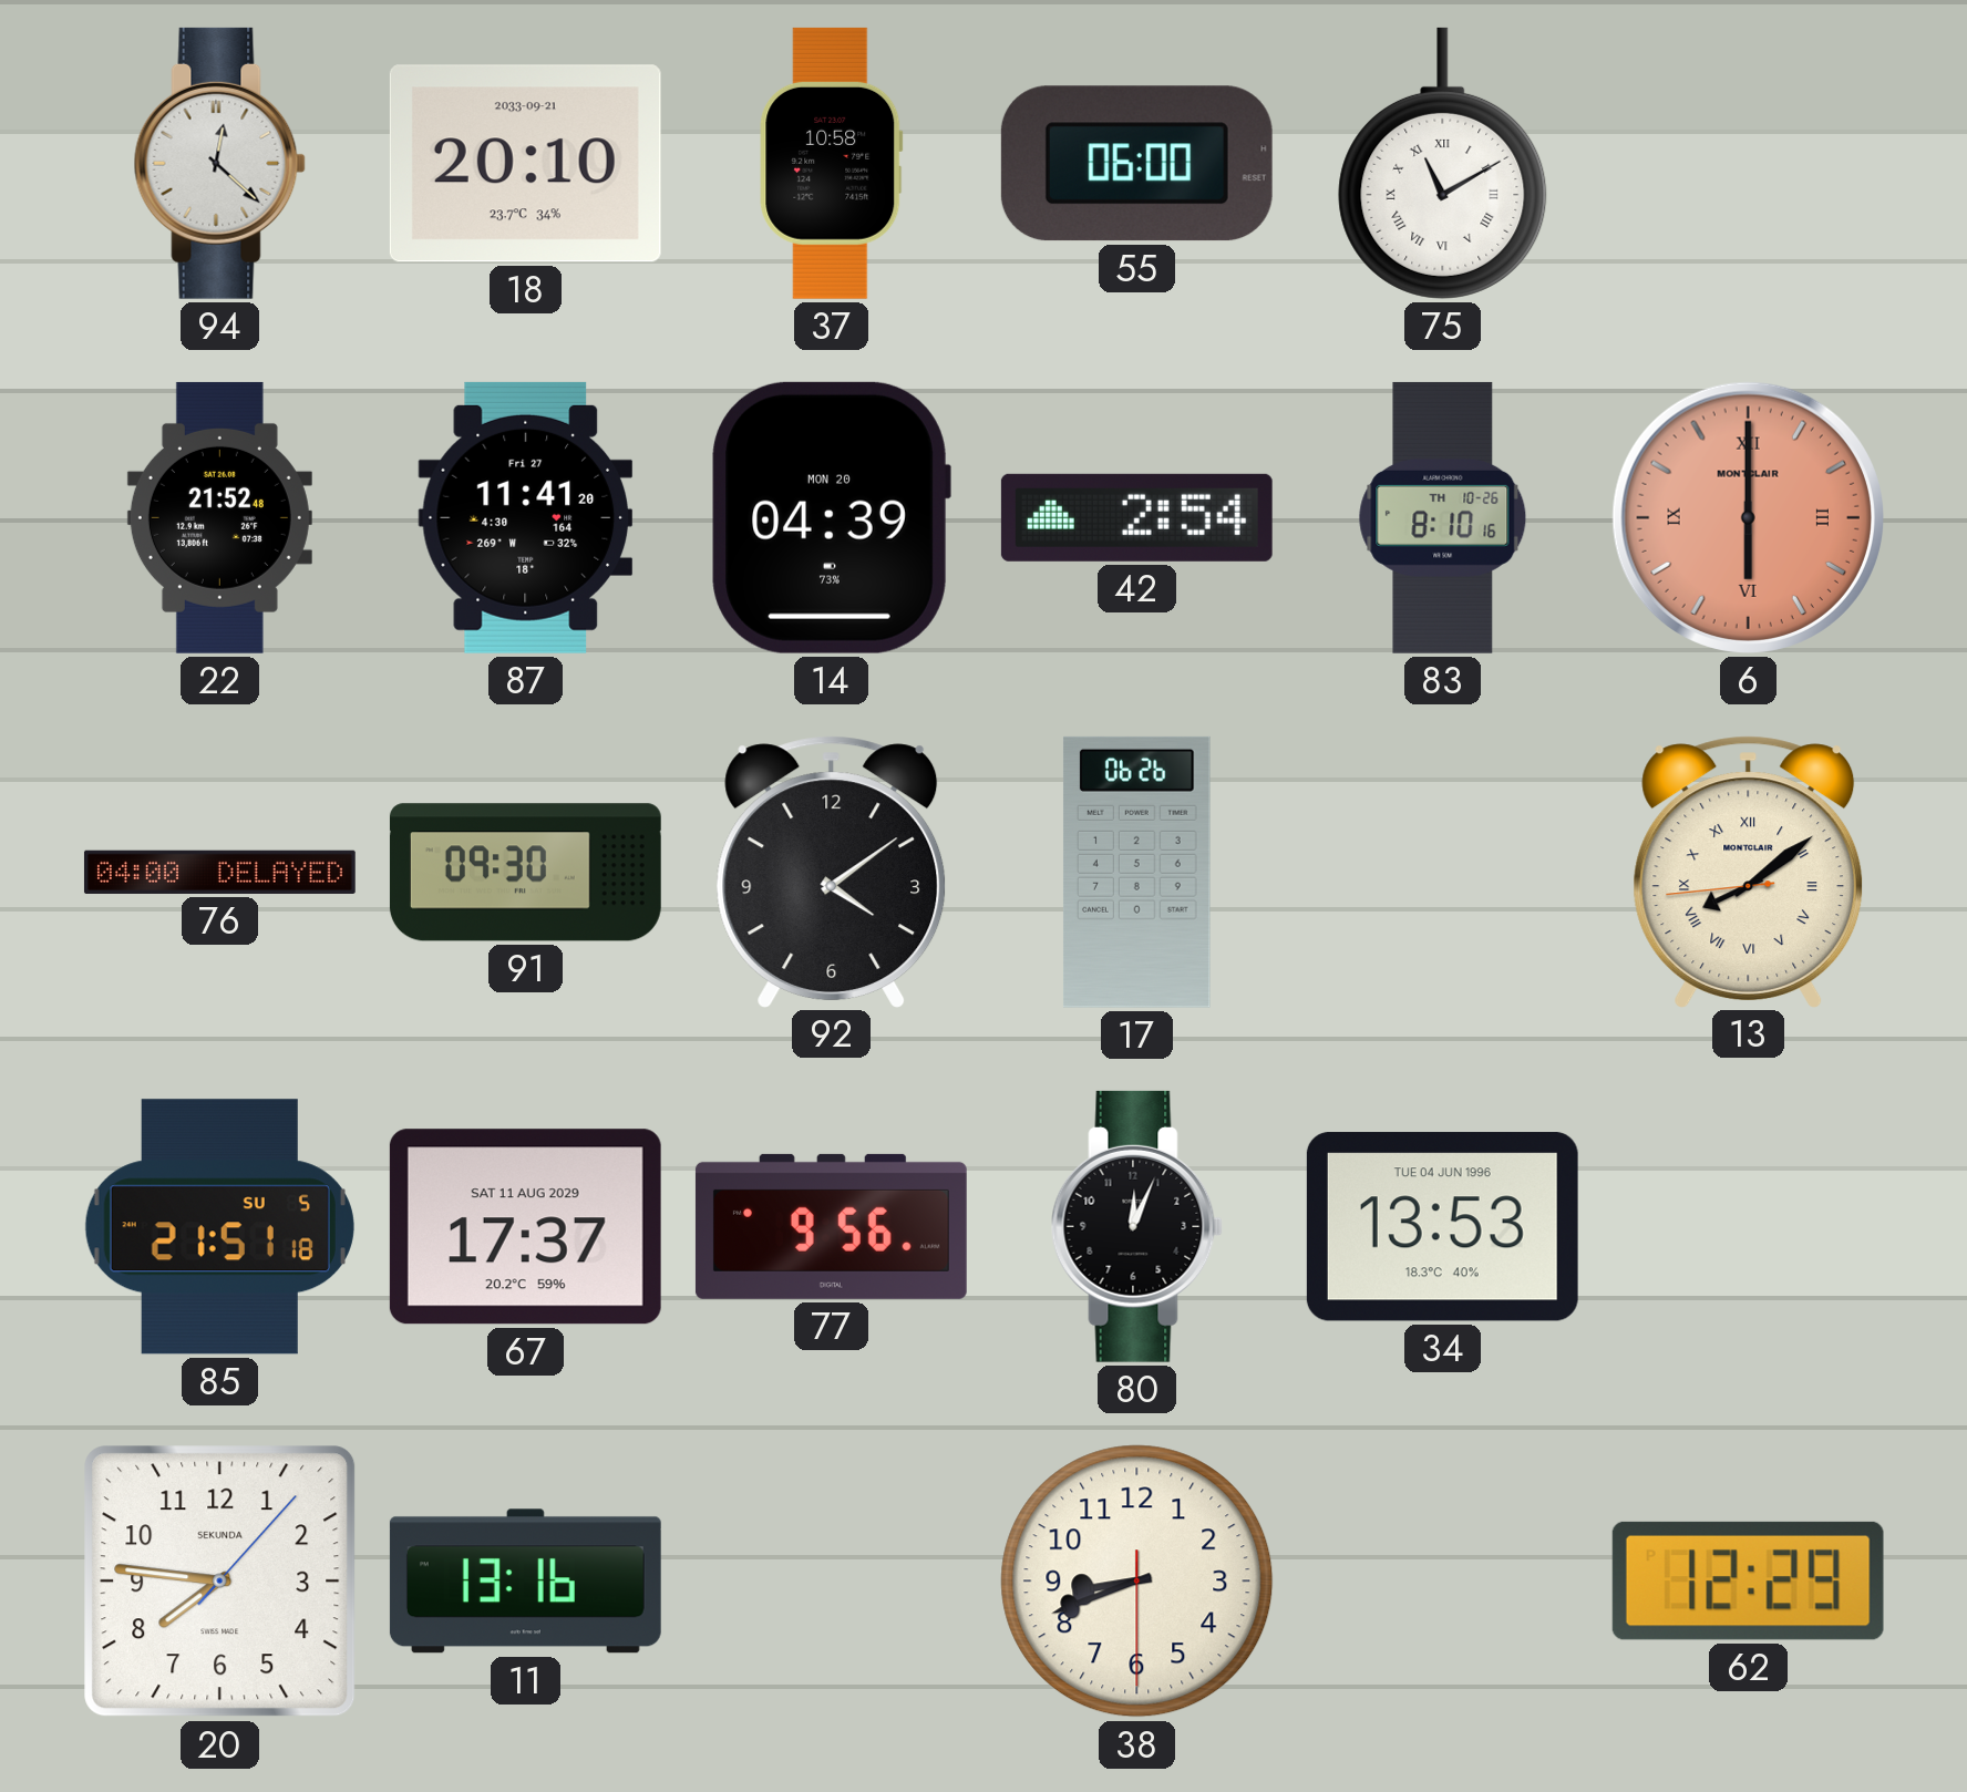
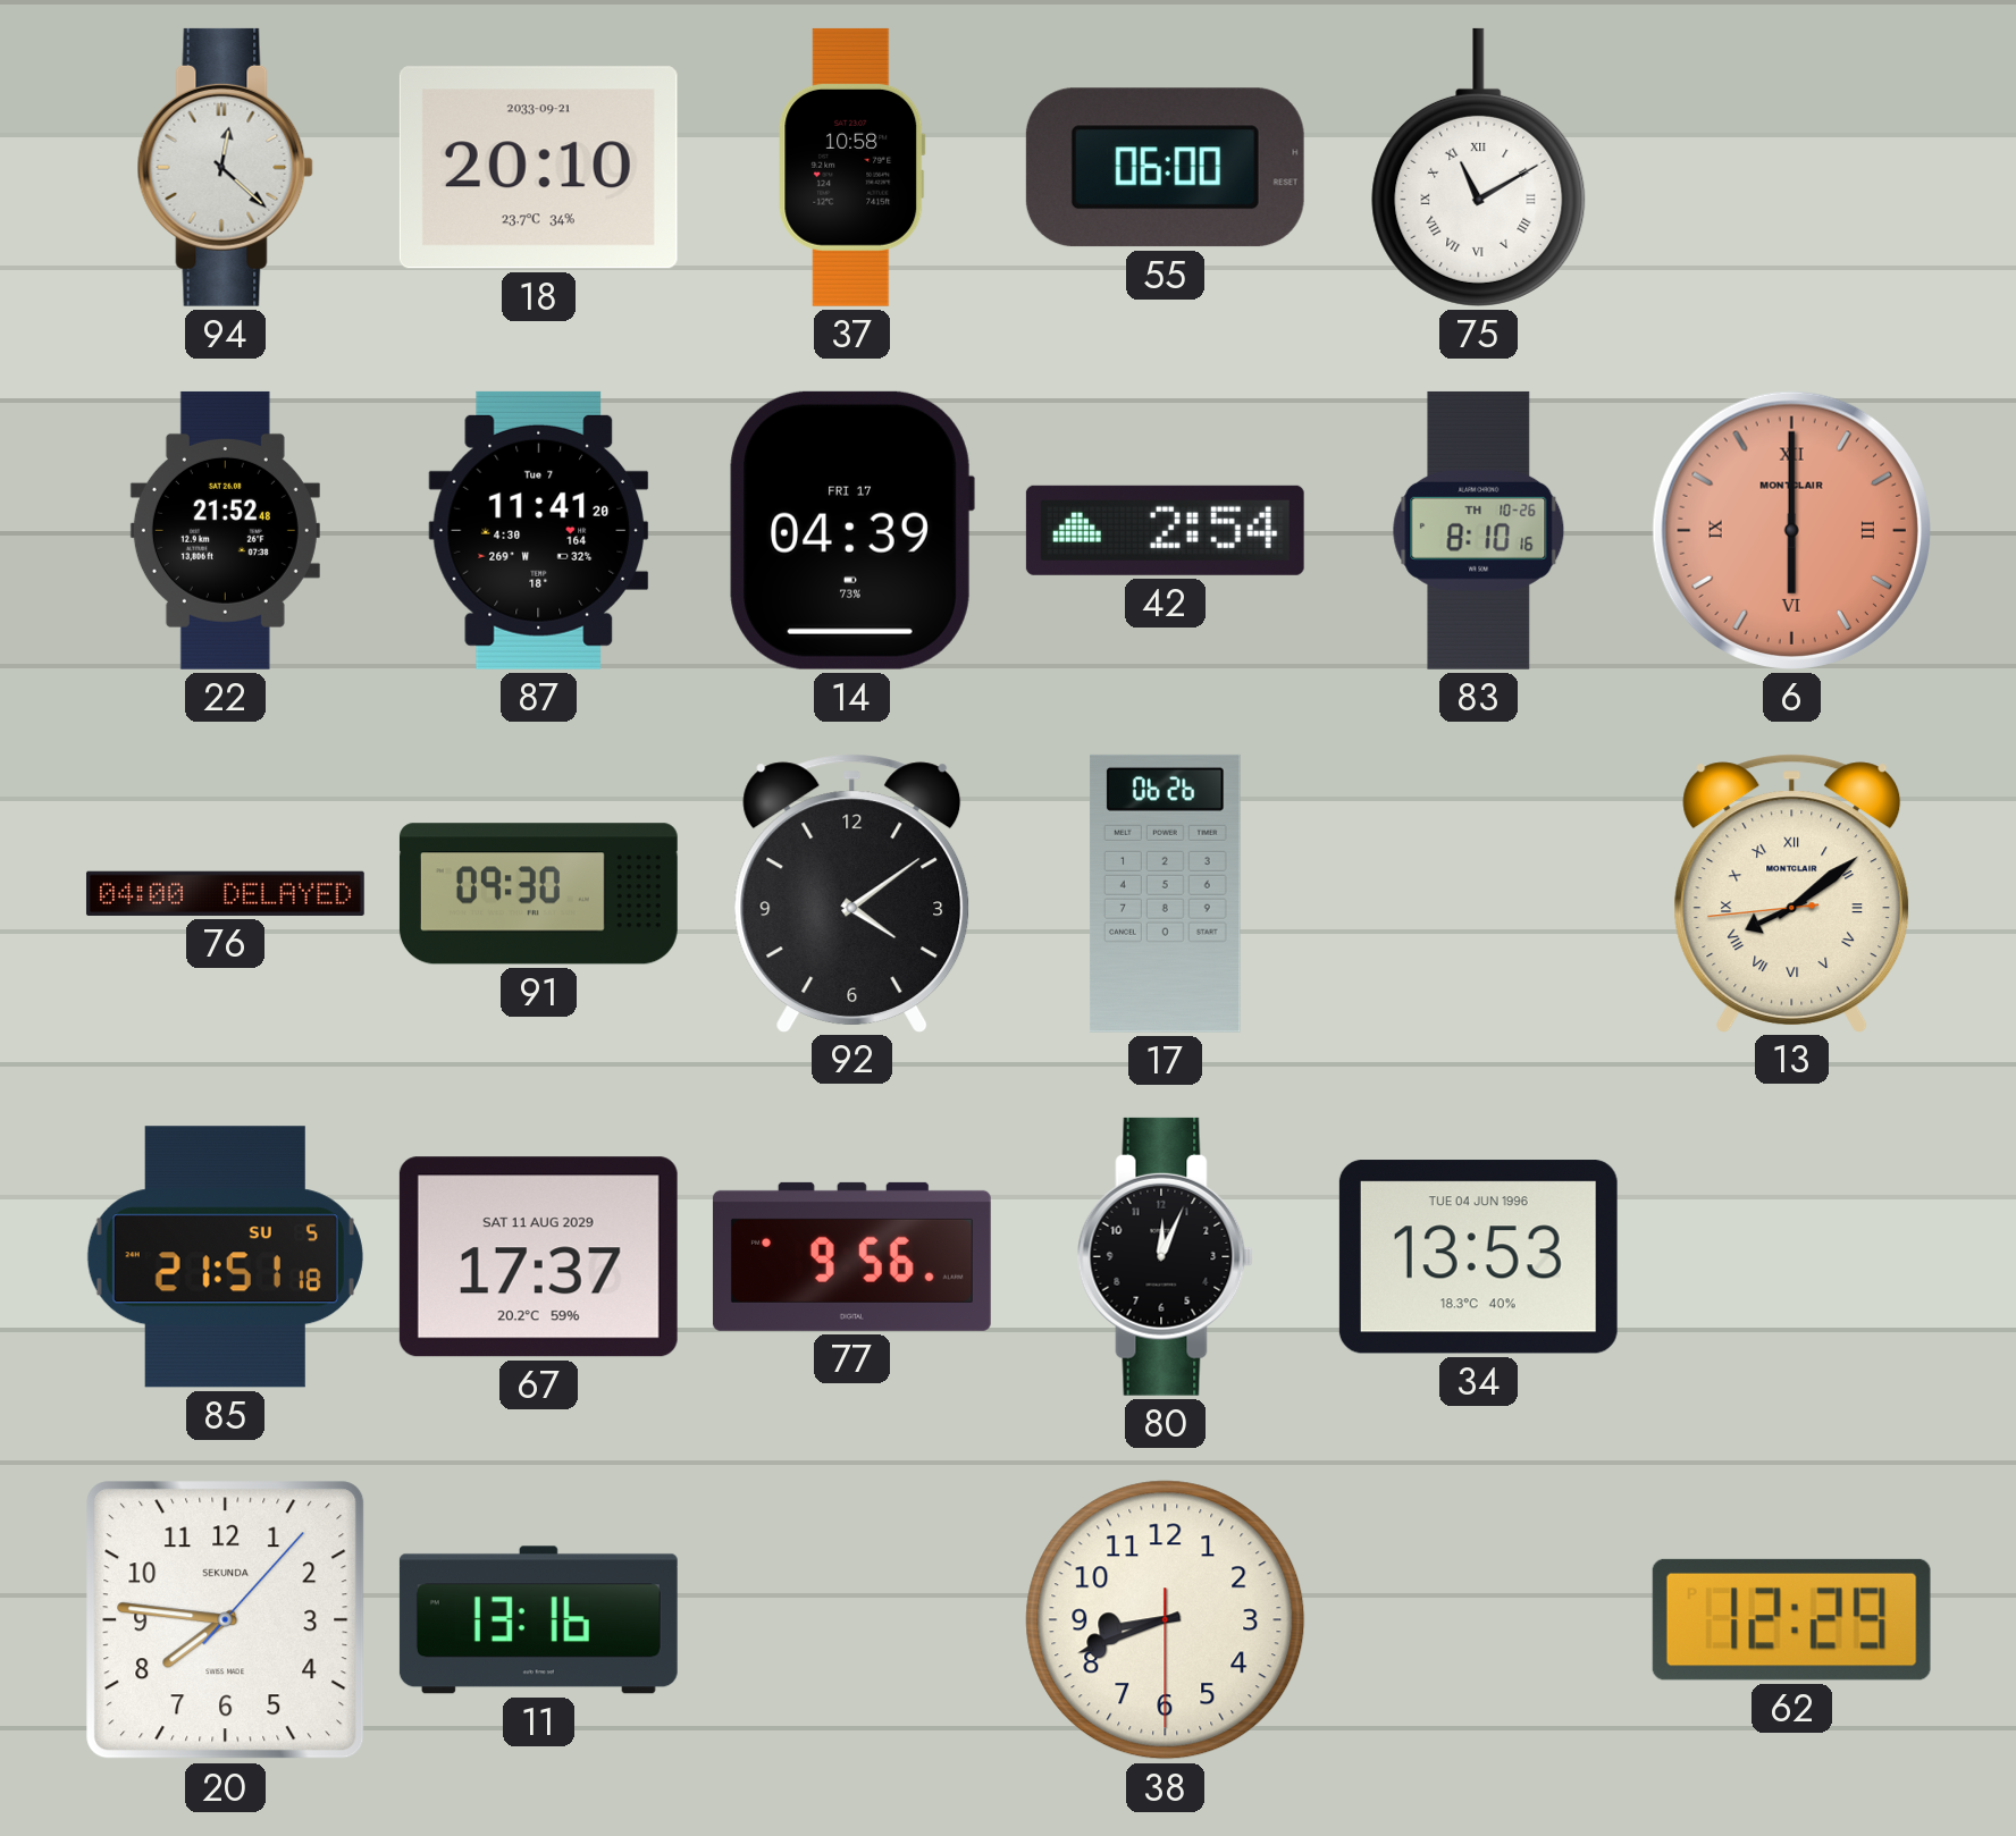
87 date: Fri 27 -> Tue 7 (539, 530)
14 date: MON 20 -> FRI 17 (851, 530)
